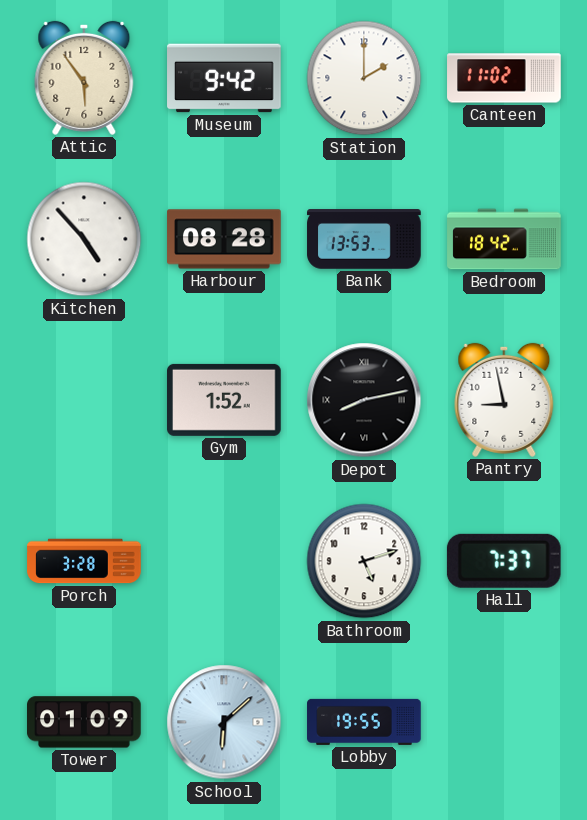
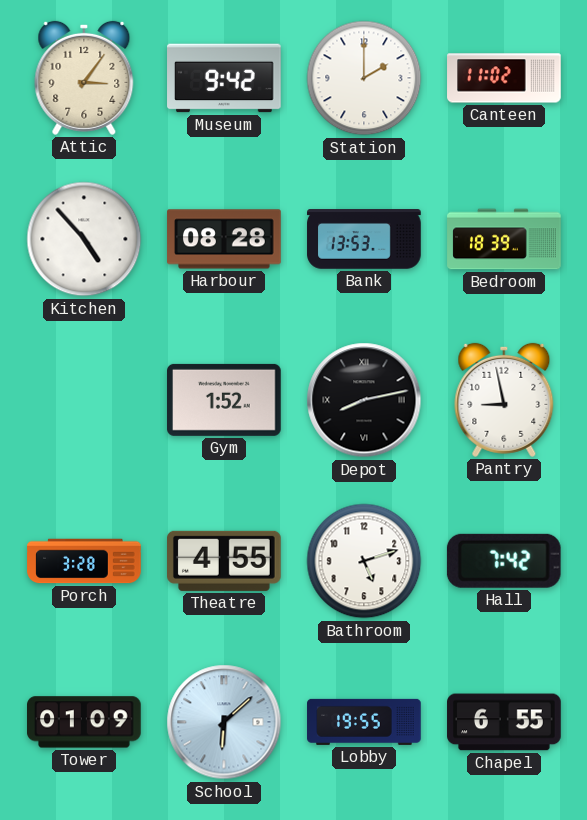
Attic: 5:54 -> 3:06 (84, 78)
Bedroom: 18:42 -> 18:39 (504, 239)
Theatre: none -> 4:55 (225, 561)
Hall: 7:37 -> 7:42 (504, 561)
Chapel: none -> 6:55 (504, 722)
